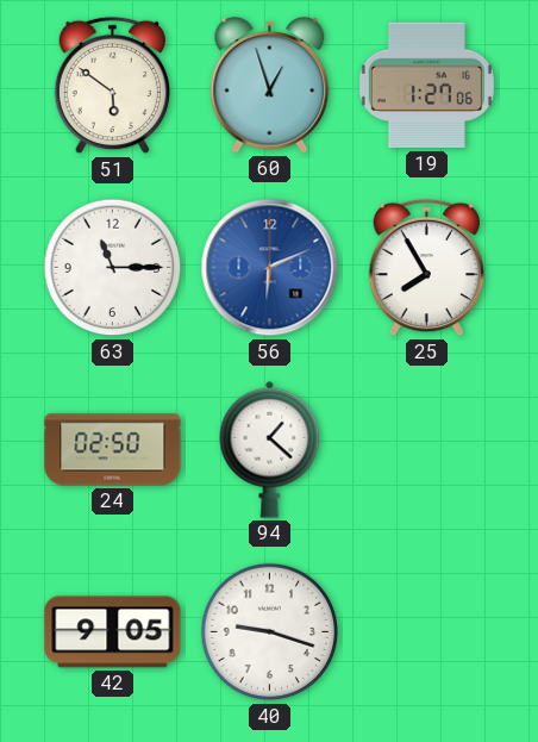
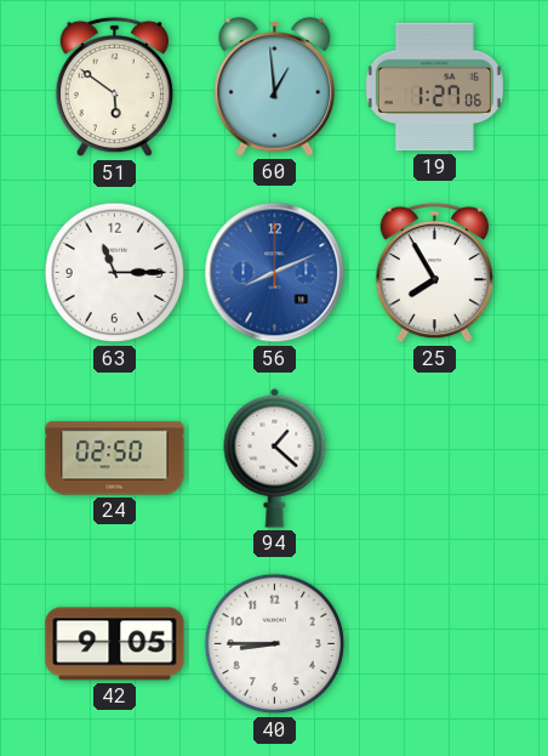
60: 12:57 -> 12:59 (275, 86)
56: 6:11 -> 8:11 (275, 273)
40: 9:18 -> 8:45 (275, 644)
